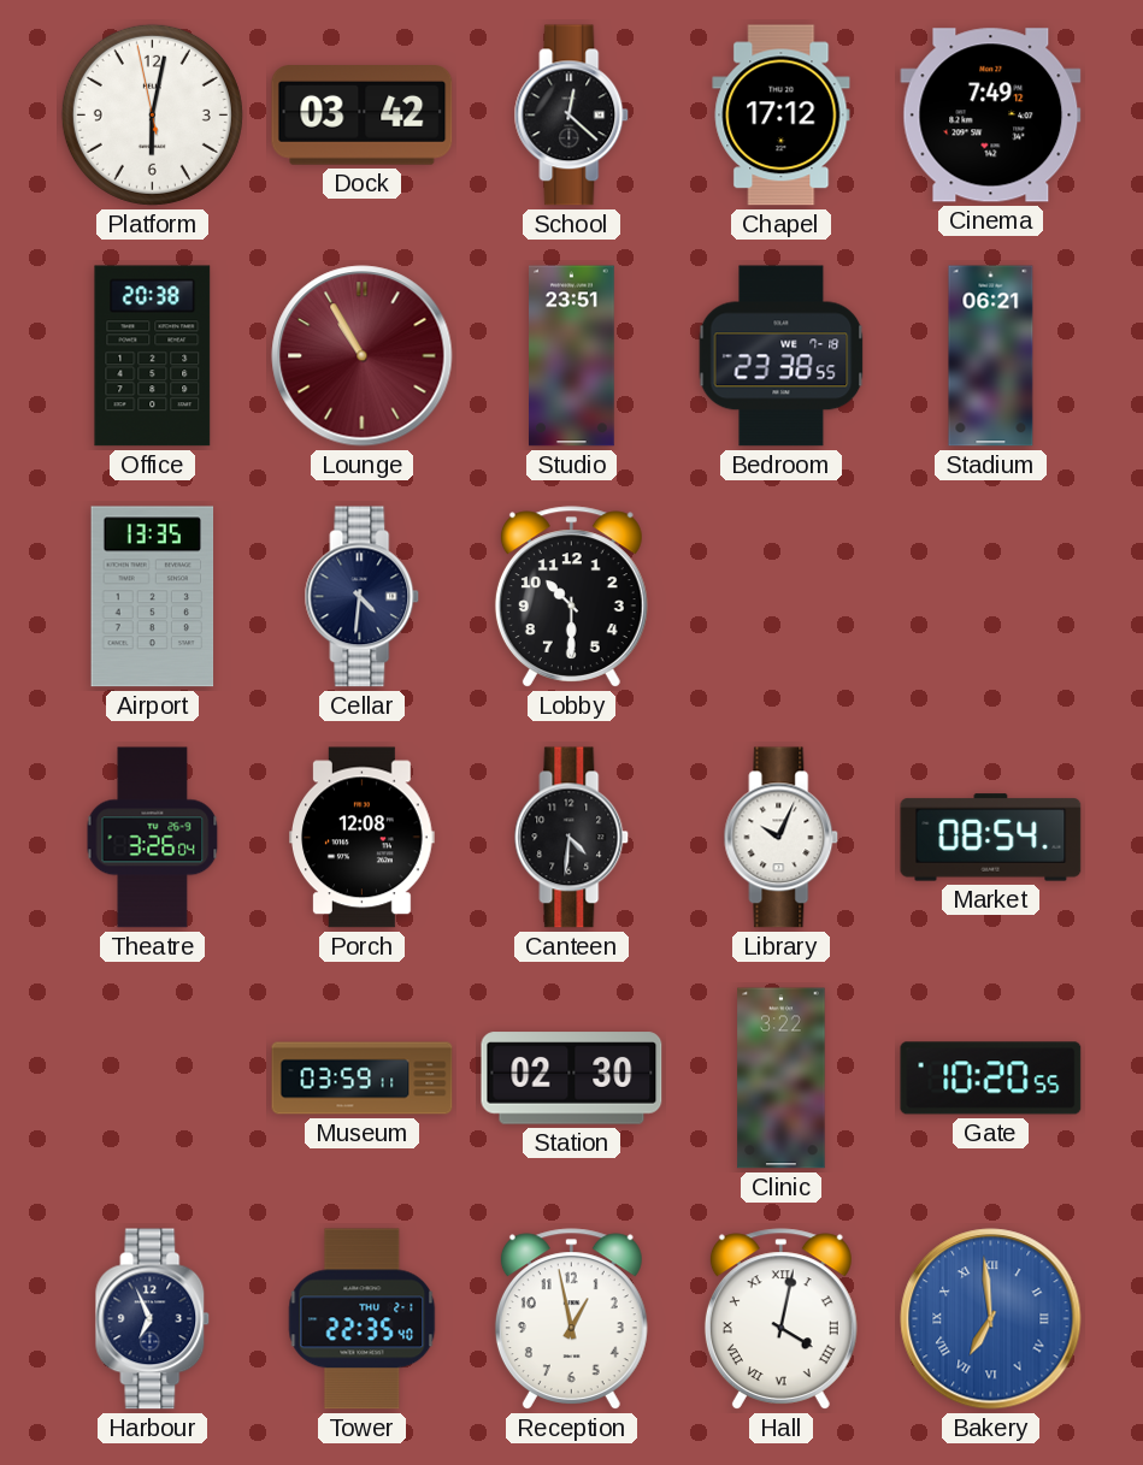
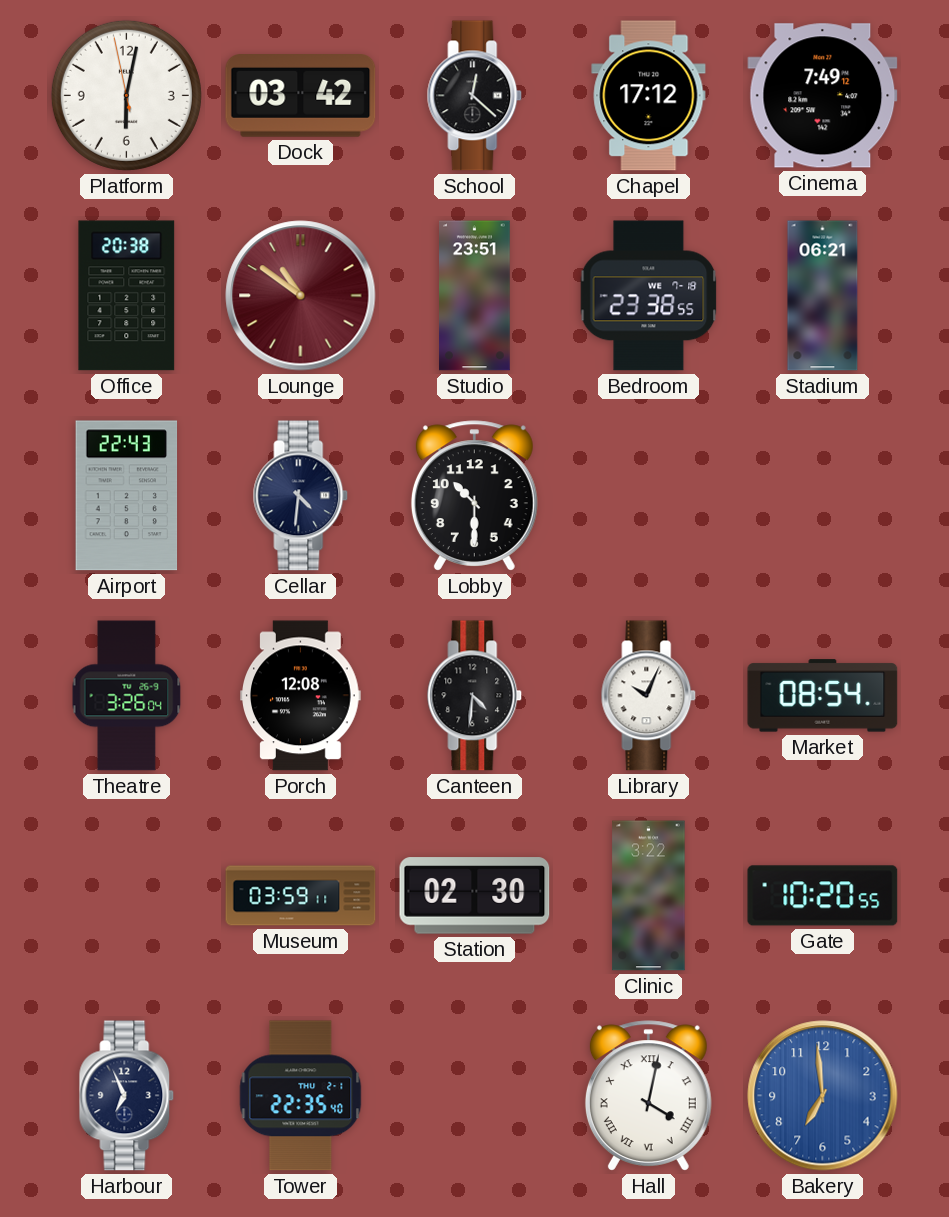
Lounge: 10:55 -> 10:51 (301, 296)
Airport: 13:35 -> 22:43 (127, 496)
Reception: 12:58 -> none (571, 1319)
Bakery numerals: Roman -> Arabic (823, 1096)
